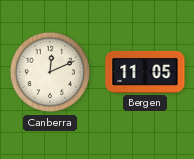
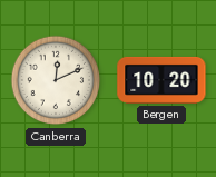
Bergen: 11:05 -> 10:20 (161, 80)
